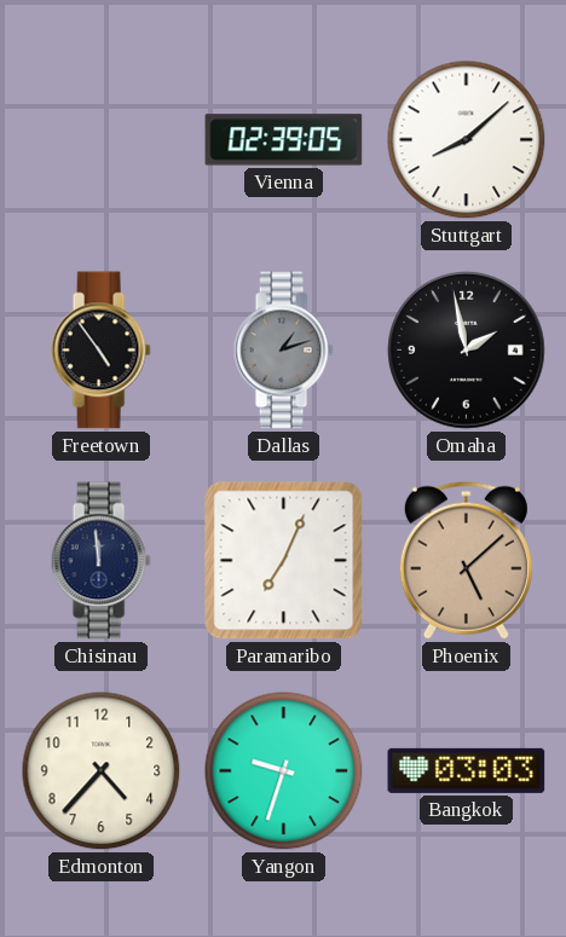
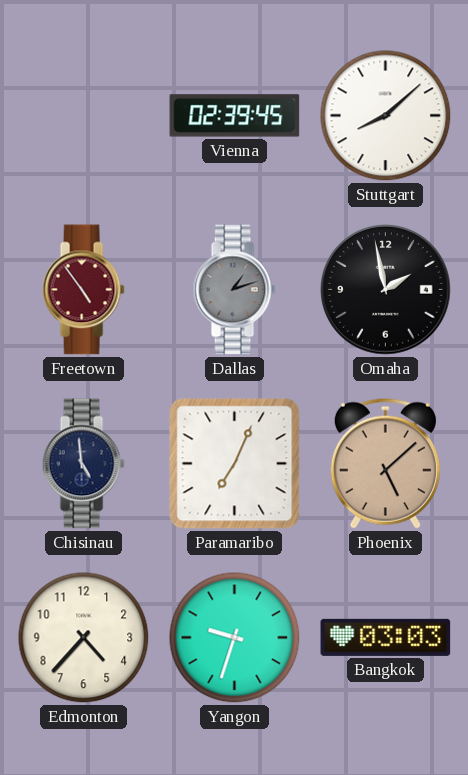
Vienna: 02:39:05 -> 02:39:45 (235, 116)
Freetown dial: black -> burgundy (83, 290)
Chisinau: 11:59 -> 4:59 (83, 464)
